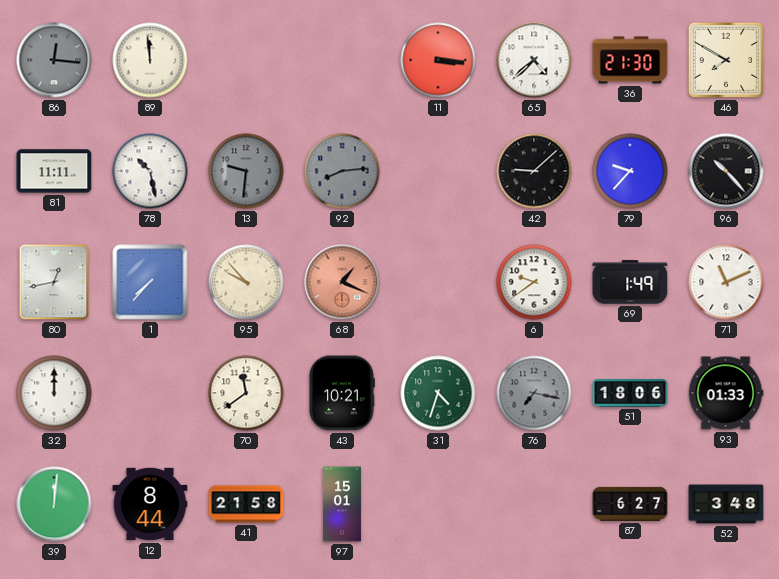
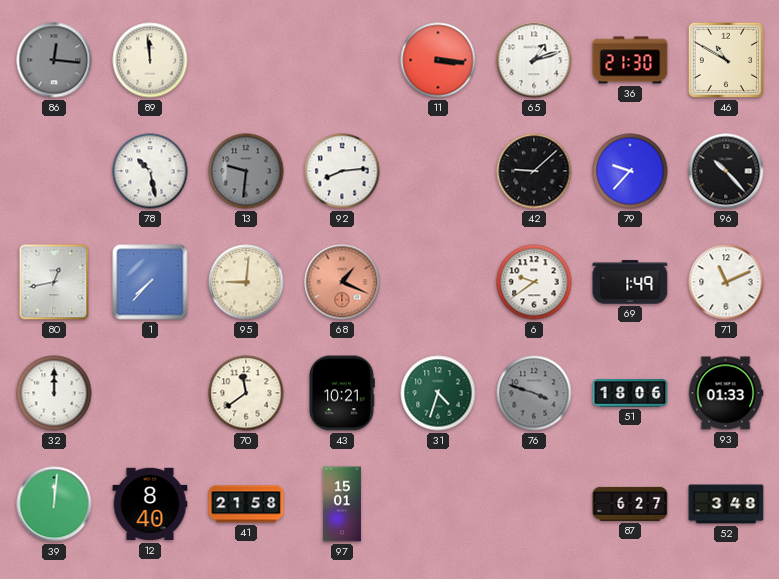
65: 4:38 -> 1:12 (534, 60)
46: 7:50 -> 10:50 (726, 60)
81: 11:11 -> none (54, 171)
92 dial: grey -> white (342, 171)
95: 9:53 -> 9:01 (246, 282)
76: 7:17 -> 3:48 (534, 393)
12: 8:44 -> 8:40 (150, 504)
